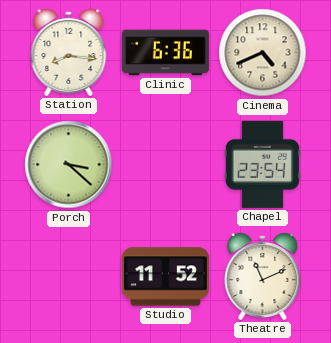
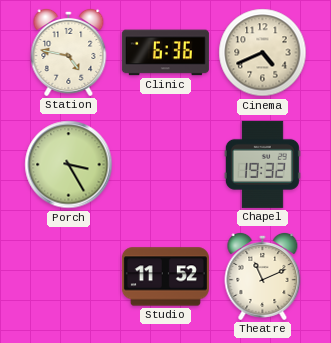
Station: 8:16 -> 4:47 (69, 52)
Porch: 3:22 -> 3:25 (69, 165)
Chapel: 23:54 -> 19:32 (262, 164)
